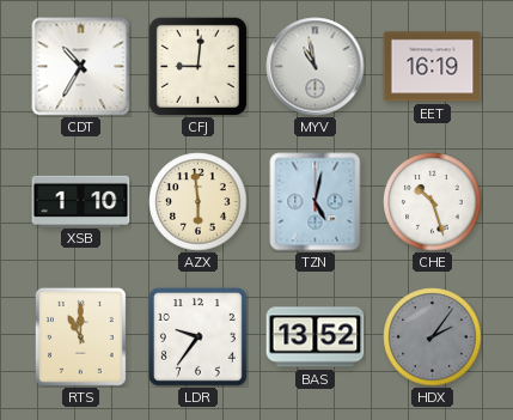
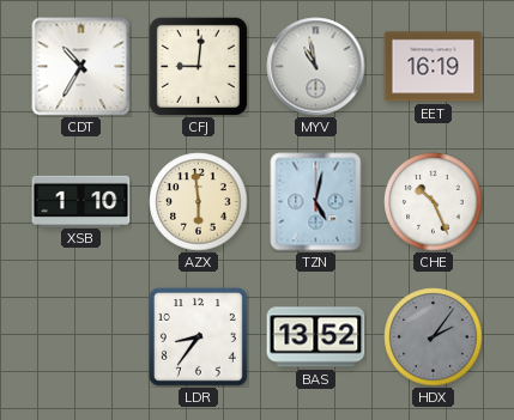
CHE: 10:27 -> 10:26 (434, 202)
RTS: 11:00 -> none (80, 336)
LDR: 9:36 -> 8:36 (198, 336)
